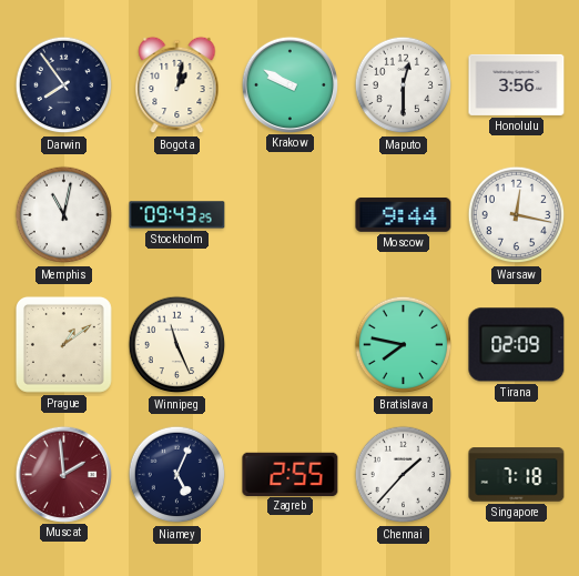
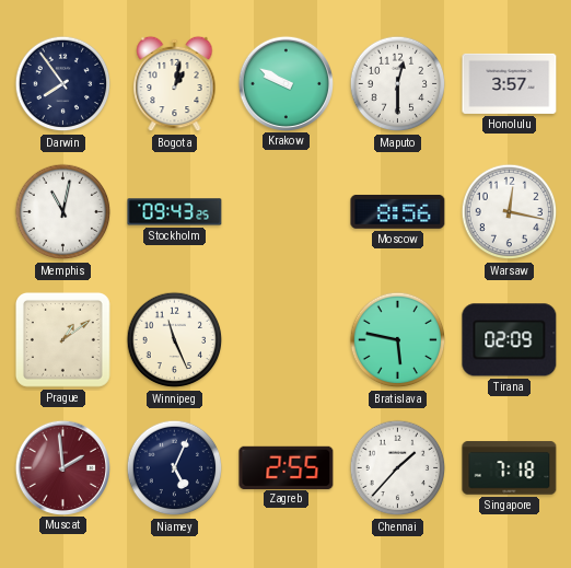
Honolulu: 3:56 -> 3:57 (510, 83)
Moscow: 9:44 -> 8:56 (398, 211)
Bratislava: 7:47 -> 5:47 (398, 340)
